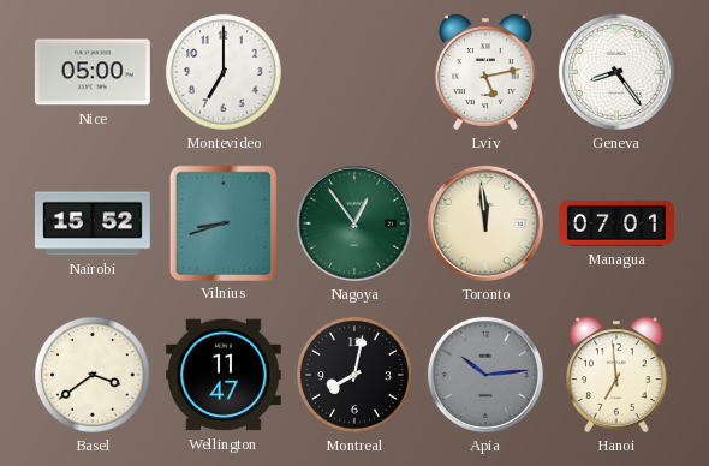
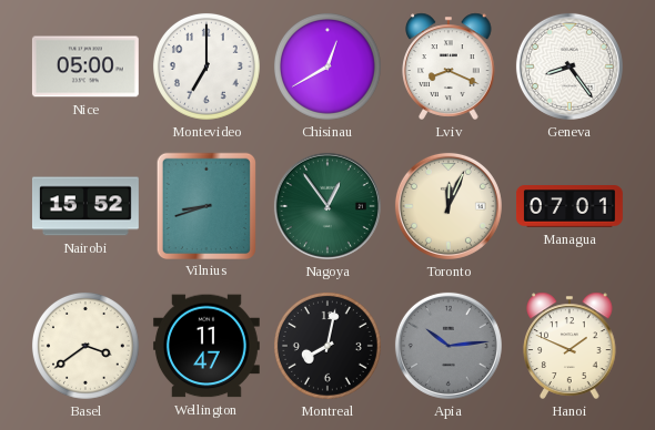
Chisinau: none -> 12:40 (327, 66)
Lviv: 5:13 -> 8:19 (449, 66)
Toronto: 11:59 -> 12:04 (449, 206)
Hanoi: 6:59 -> 1:49 (570, 346)
